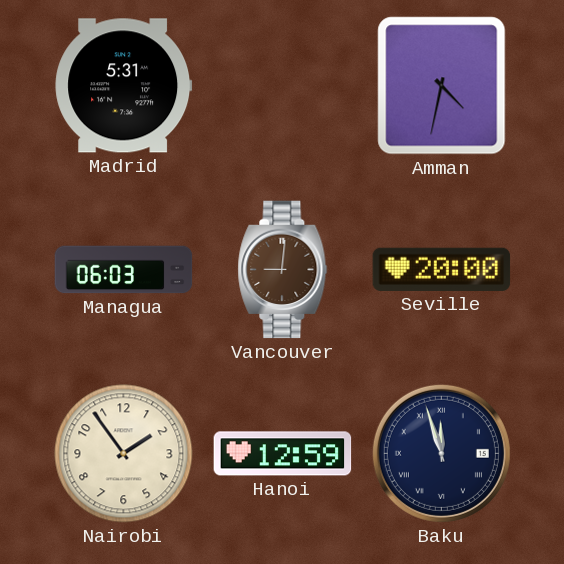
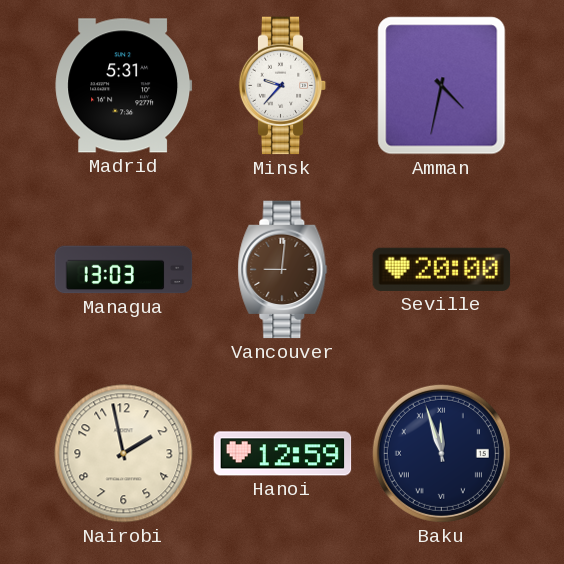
Minsk: none -> 9:37 (283, 86)
Managua: 06:03 -> 13:03 (124, 270)
Nairobi: 1:54 -> 1:58 (124, 454)
